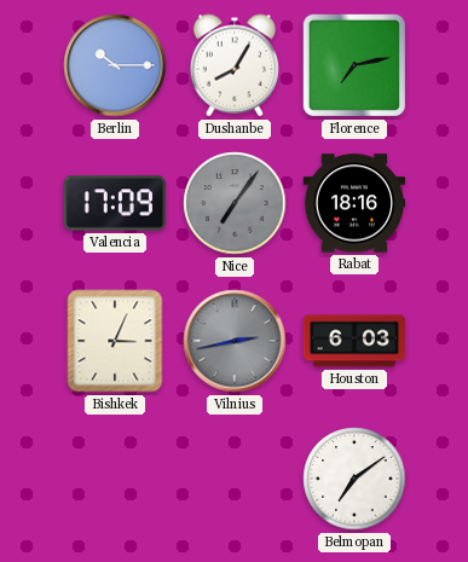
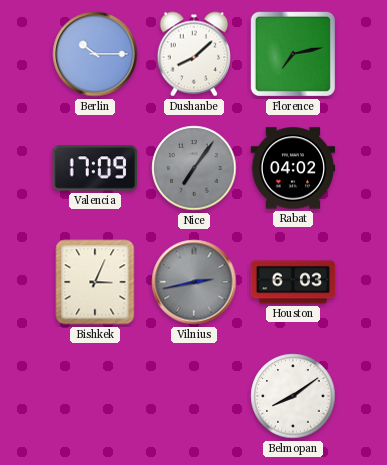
Dushanbe: 8:05 -> 8:08 (194, 54)
Rabat: 18:16 -> 04:02 (293, 168)
Belmopan: 7:09 -> 8:09 (293, 396)
